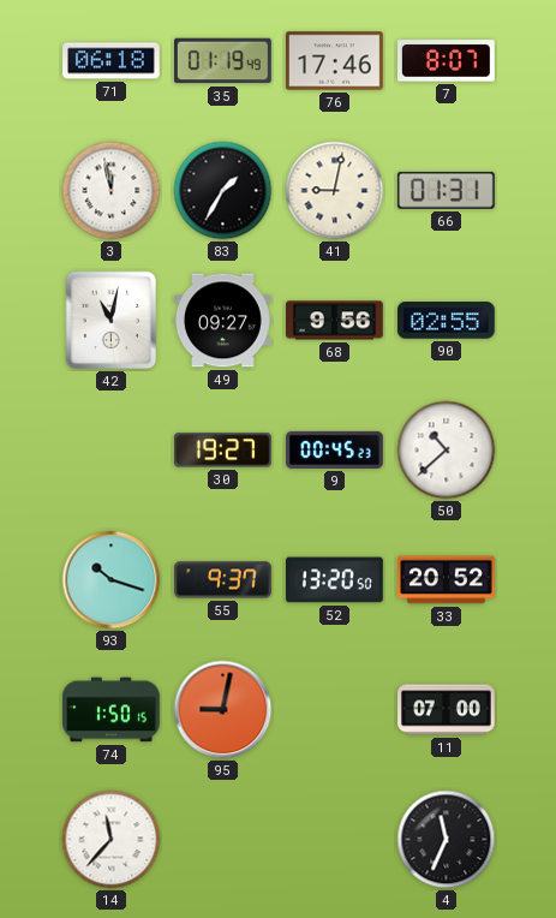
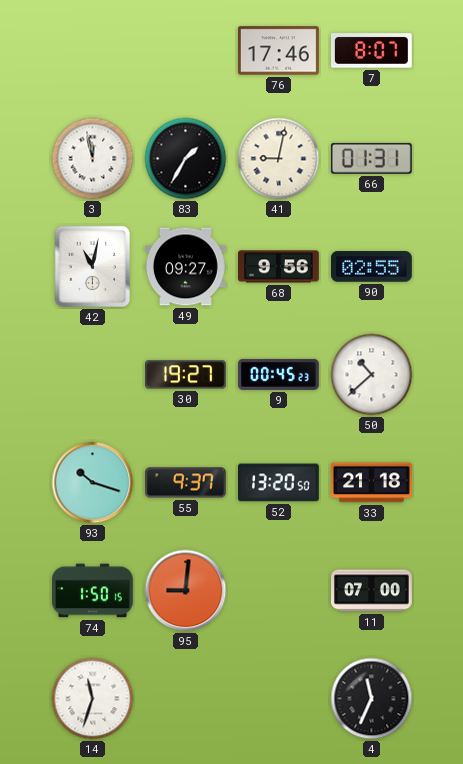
71: 06:18 -> none (112, 61)
35: 01:19 -> none (223, 61)
33: 20:52 -> 21:18 (372, 483)
95: 9:02 -> 9:01 (186, 591)
14: 11:37 -> 11:33 (93, 699)
